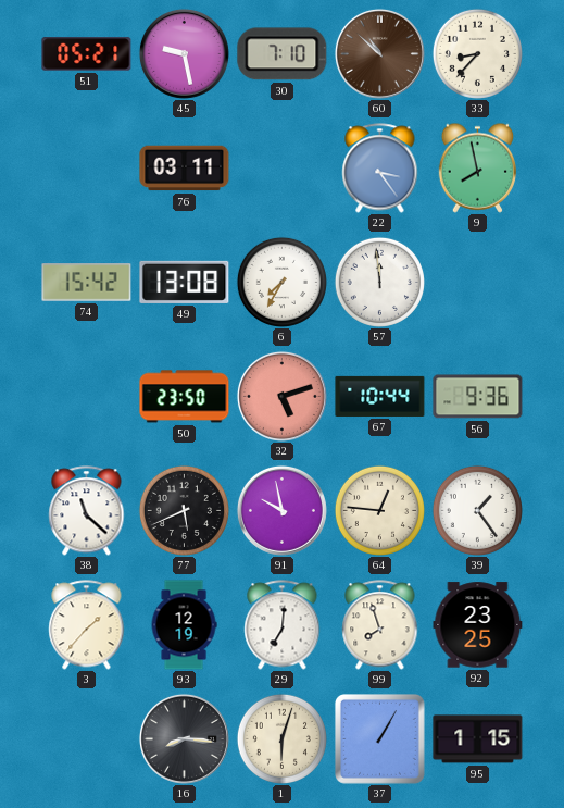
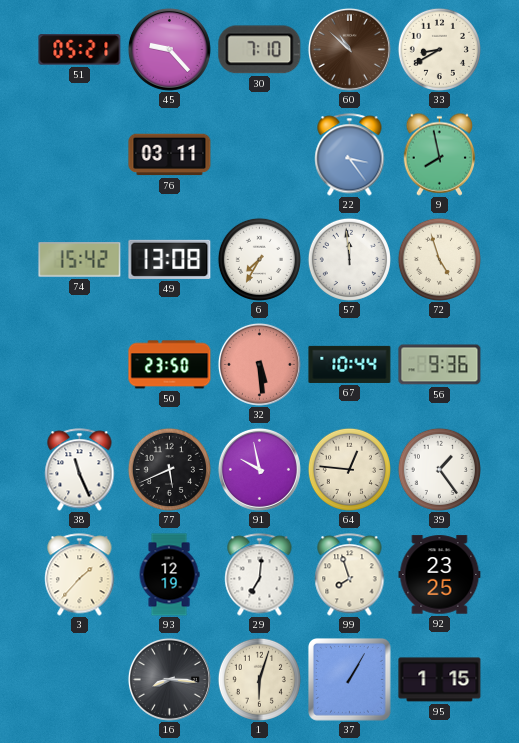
45: 9:28 -> 9:23 (169, 49)
33: 8:37 -> 8:40 (439, 49)
72: none -> 4:57 (439, 259)
32: 5:12 -> 5:29 (259, 364)
38: 11:22 -> 11:26 (80, 470)
